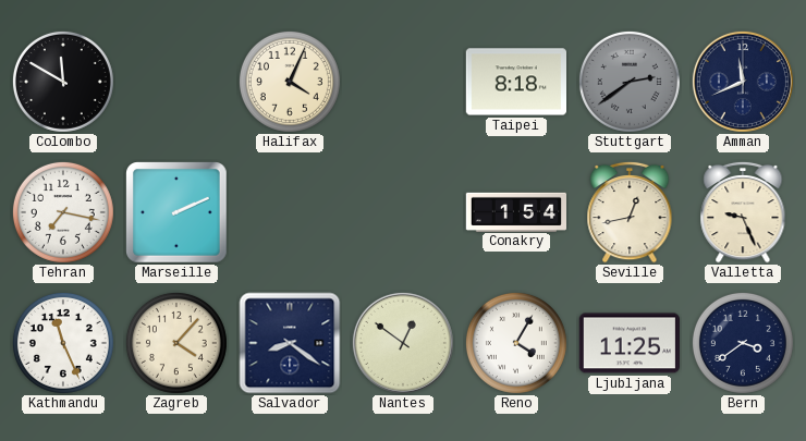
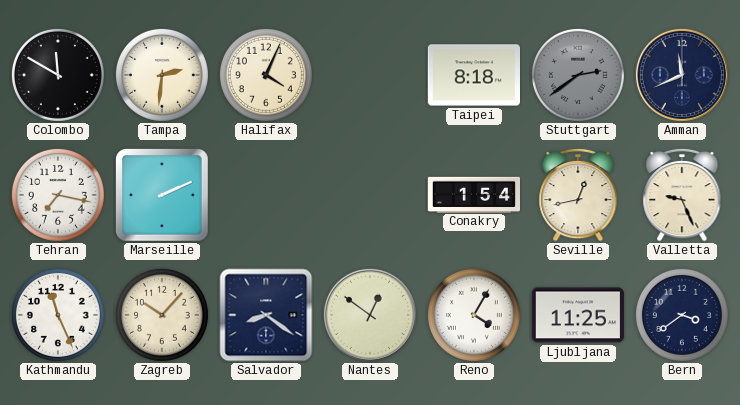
Tampa: none -> 2:31 (162, 75)
Zagreb: 4:07 -> 10:07 (162, 315)
